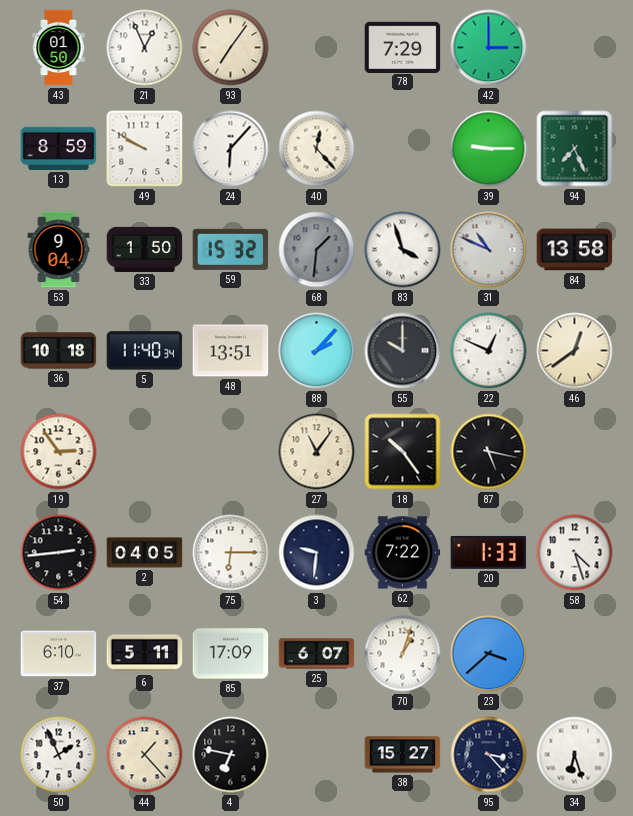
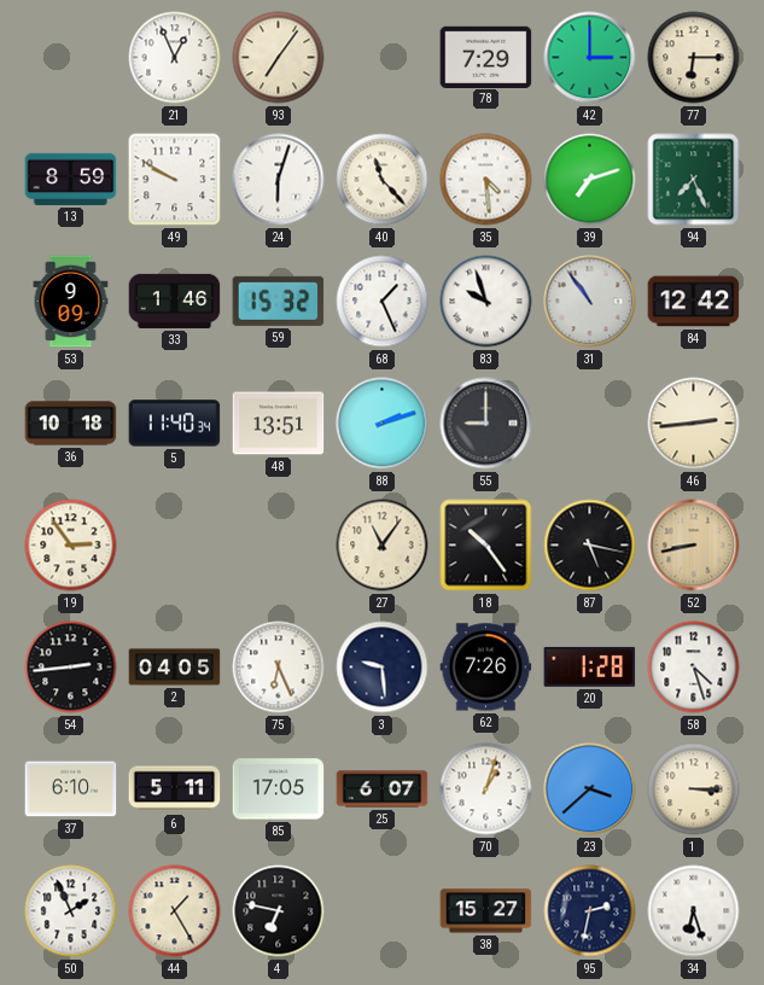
43: 01:50 -> none (59, 48)
77: none -> 6:15 (694, 58)
24: 6:07 -> 6:03 (279, 180)
40: 12:23 -> 11:23 (383, 180)
35: none -> 4:29 (486, 180)
39: 9:15 -> 7:12 (590, 180)
53: 9:04 -> 9:09 (71, 302)
33: 1:50 -> 1:46 (175, 301)
68: 1:31 -> 1:26 (383, 302)
68 dial: grey -> white (383, 302)
83: 3:57 -> 9:57 (486, 302)
31: 10:49 -> 10:54 (590, 302)
84: 13:58 -> 12:42 (694, 302)
88: 2:07 -> 2:12 (383, 424)
55: 10:00 -> 9:00 (486, 424)
22: 12:49 -> none (489, 351)
46: 12:39 -> 2:44 (694, 424)
52: none -> 8:43 (694, 546)
75: 6:15 -> 6:26 (279, 668)
3: 9:31 -> 9:29 (383, 668)
62: 7:22 -> 7:26 (486, 668)
20: 1:33 -> 1:28 (590, 666)
85: 17:09 -> 17:05 (279, 789)
1: none -> 3:15 (694, 789)
44: 1:23 -> 1:25 (175, 911)
95: 3:23 -> 2:32 (590, 911)
